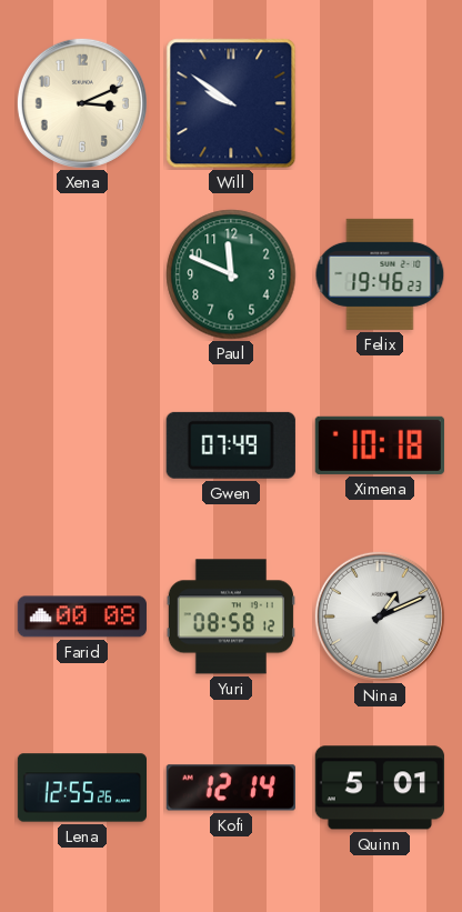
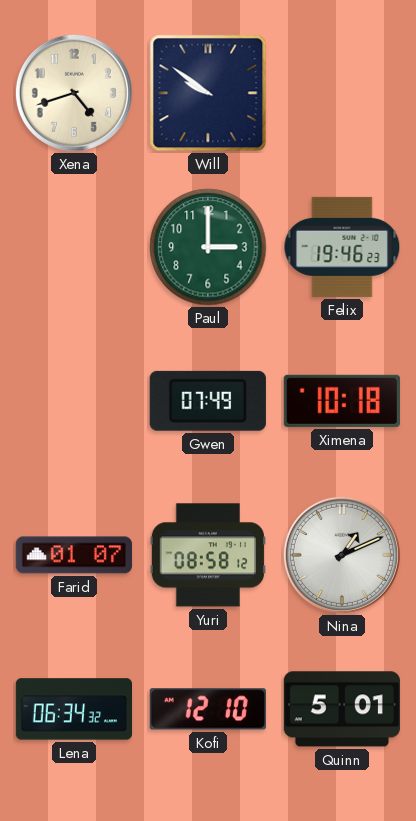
Xena: 3:11 -> 4:42 (74, 93)
Paul: 11:49 -> 3:00 (208, 247)
Farid: 00:08 -> 01:07 (74, 555)
Lena: 12:55 -> 06:34 (73, 709)
Kofi: 12:14 -> 12:10 (208, 709)
